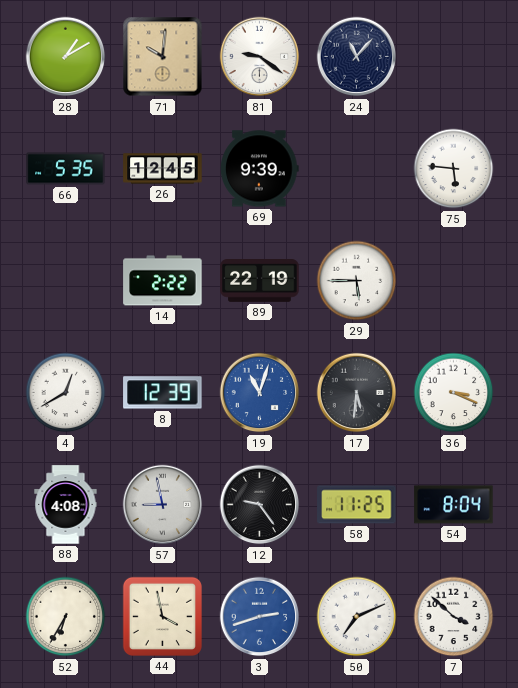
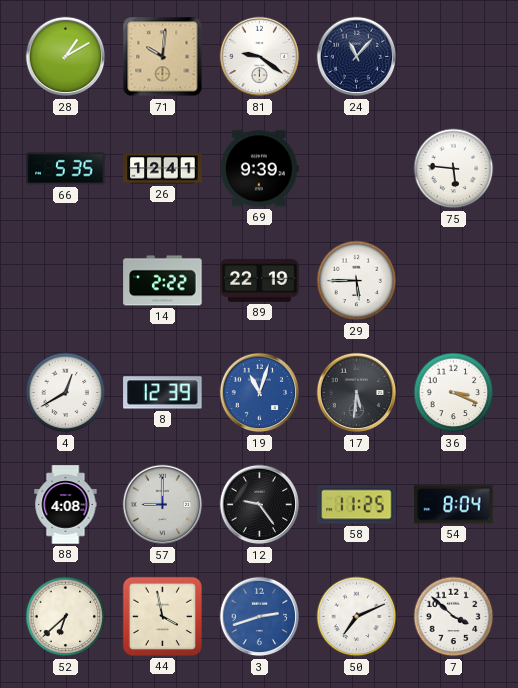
26: 12:45 -> 12:41 (163, 169)
57: 8:58 -> 9:00 (163, 505)
52: 6:35 -> 6:38 (66, 617)
